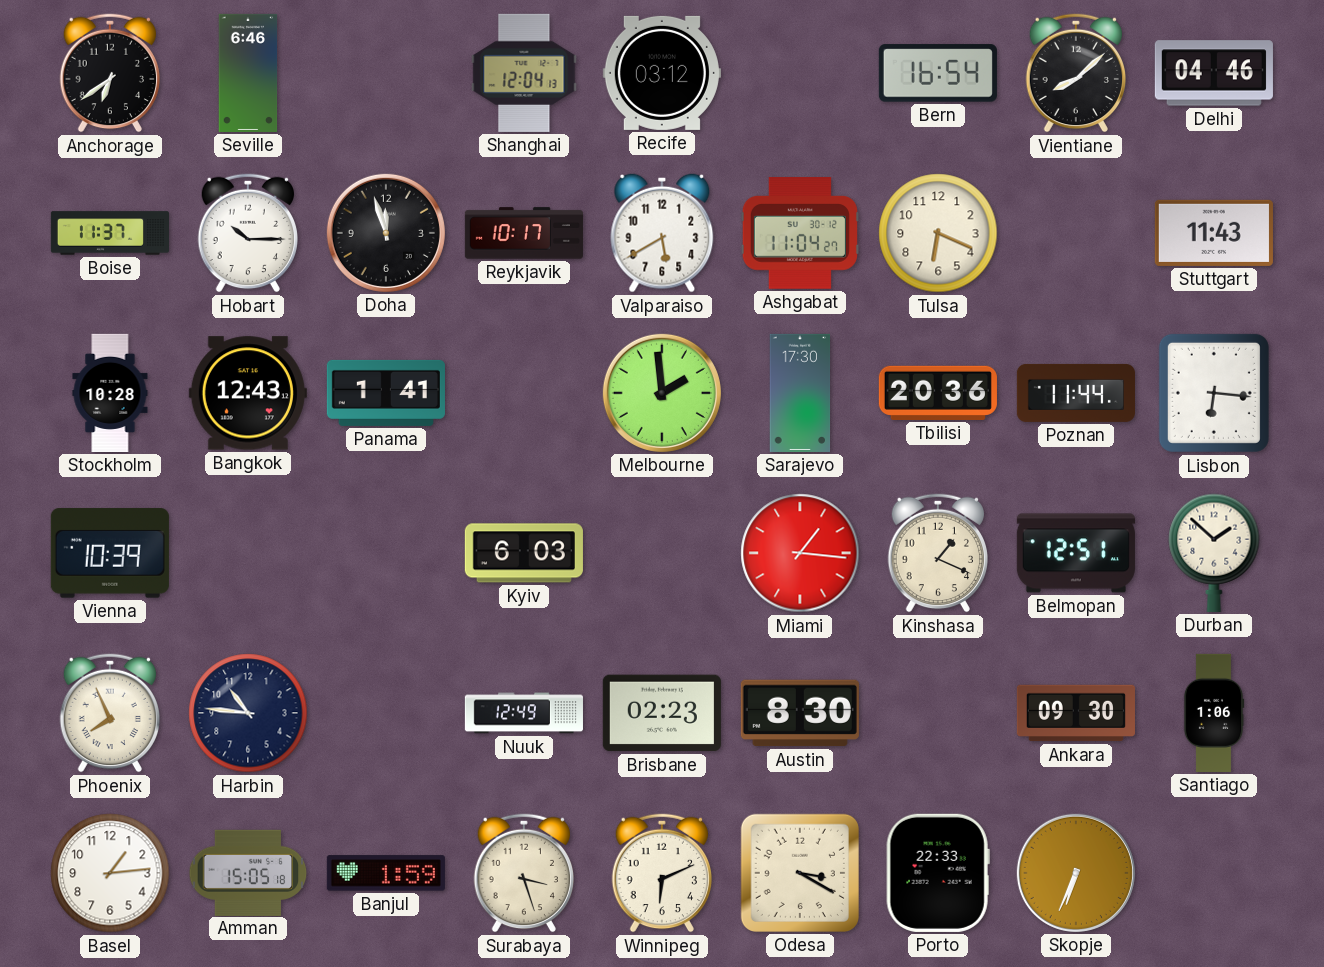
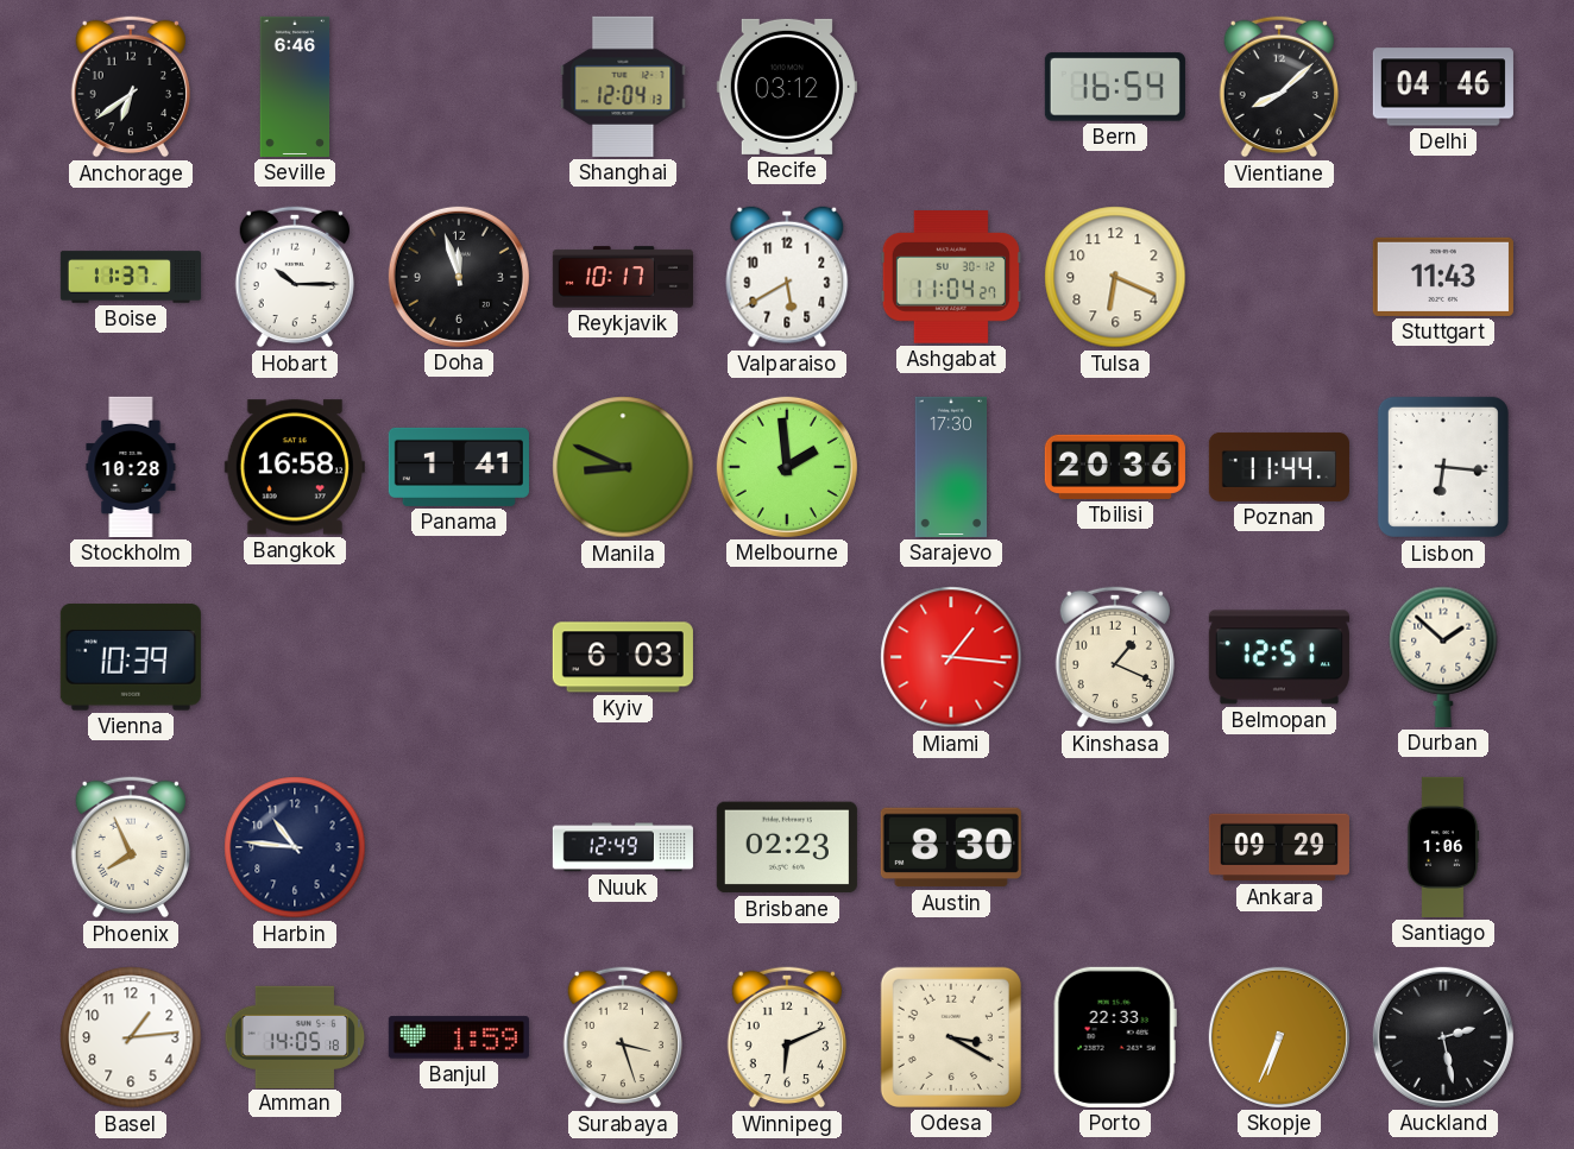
Bangkok: 12:43 -> 16:58 (295, 467)
Manila: none -> 8:49 (623, 467)
Ankara: 09:30 -> 09:29 (1279, 847)
Amman: 15:05 -> 14:05 (295, 1036)
Auckland: none -> 2:28 (1443, 1037)
